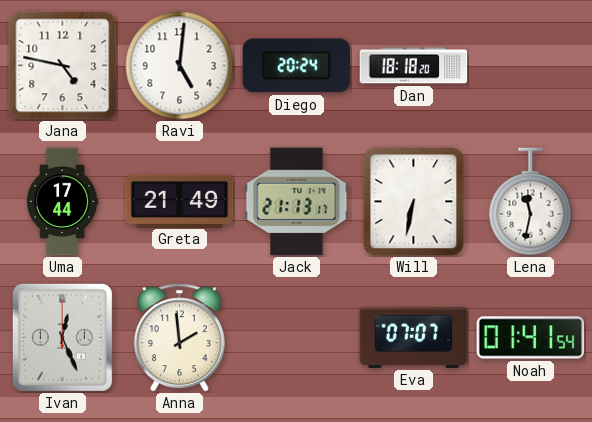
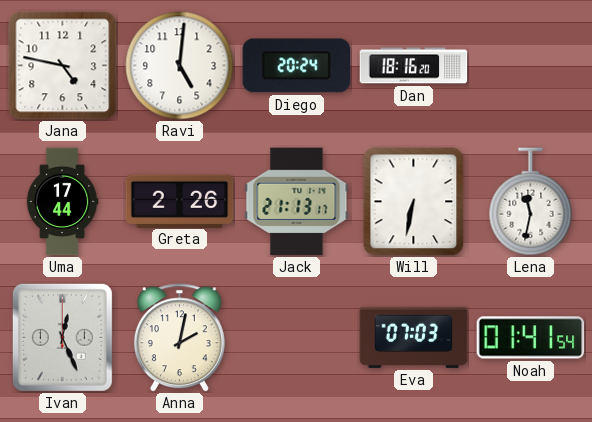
Dan: 18:18 -> 18:16 (414, 66)
Greta: 21:49 -> 2:26 (180, 201)
Anna: 1:59 -> 2:02 (179, 338)
Eva: 07:07 -> 07:03 (414, 337)
